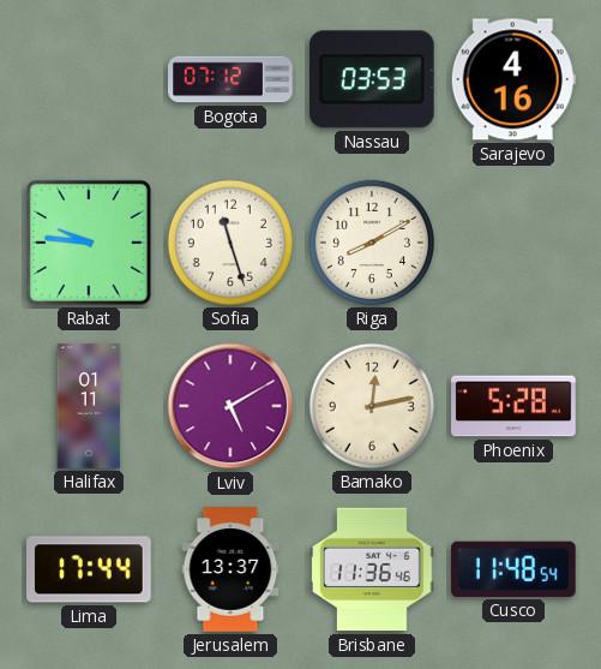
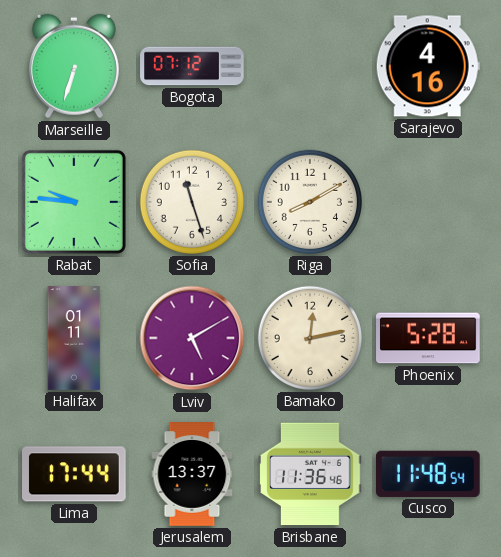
Marseille: none -> 6:33 (74, 66)
Nassau: 03:53 -> none (372, 79)
